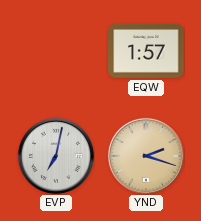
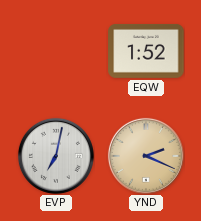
EQW: 1:57 -> 1:52 (146, 51)
YND: 2:18 -> 2:19 (146, 156)
